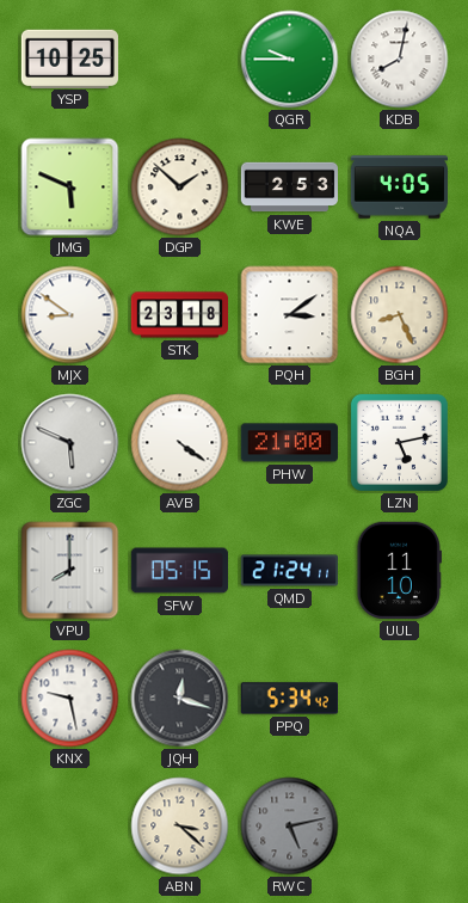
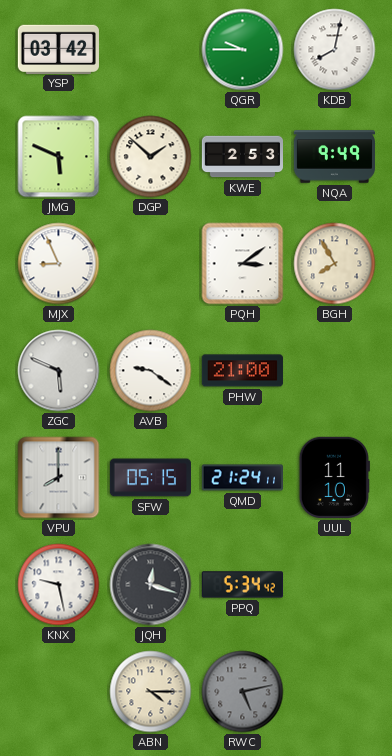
YSP: 10:25 -> 03:42 (58, 49)
NQA: 4:05 -> 9:49 (334, 157)
MJX: 8:51 -> 8:56 (59, 264)
STK: 23:18 -> none (179, 315)
BGH: 8:26 -> 7:55 (335, 264)
AVB: 4:21 -> 9:21 (151, 371)
LZN: 5:13 -> none (399, 442)
ABN: 3:22 -> 4:15 (151, 692)
